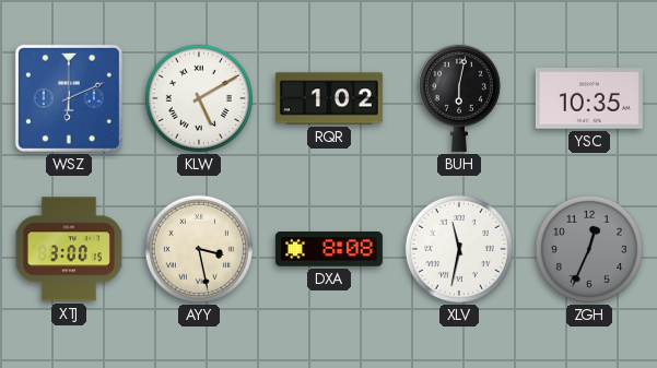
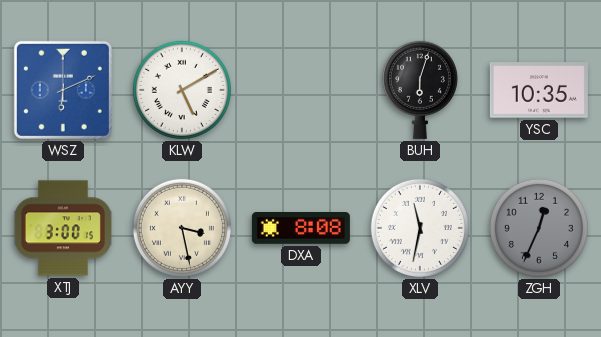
RQR: 1:02 -> none (329, 98)
BUH: 6:02 -> 6:03 (420, 90)
